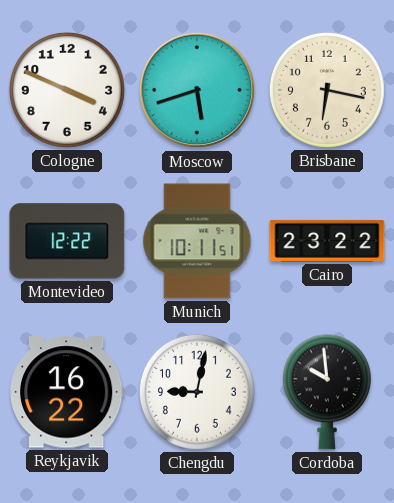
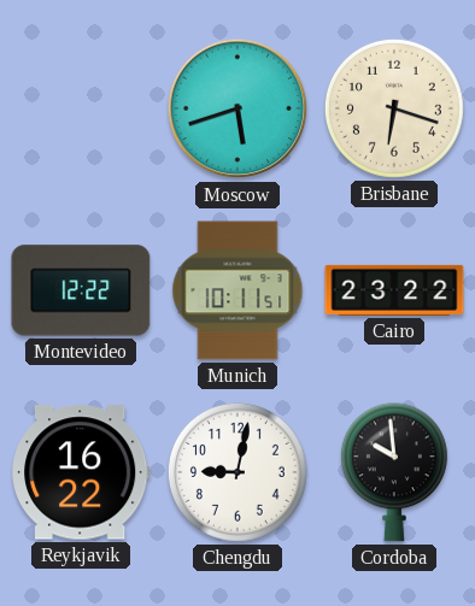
Cologne: 3:49 -> none (67, 90)
Brisbane: 6:17 -> 6:18 (394, 108)
